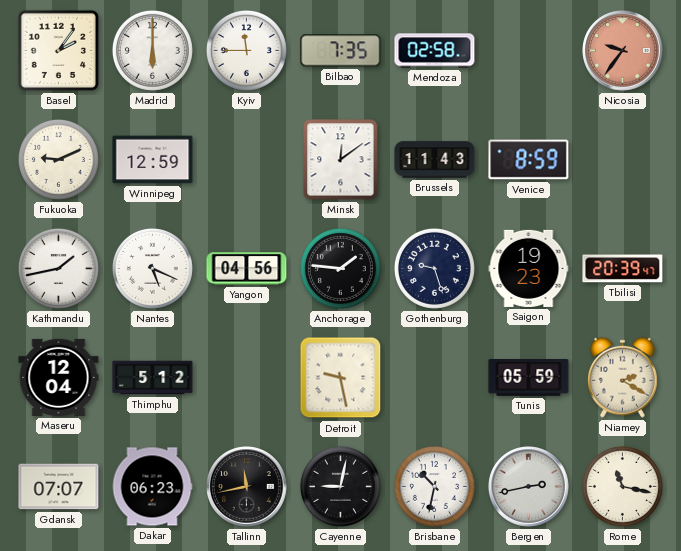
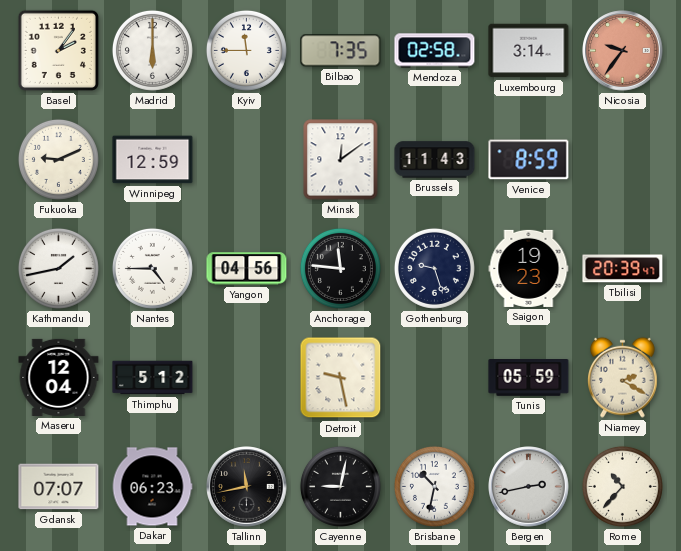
Luxembourg: none -> 3:14 (529, 51)
Nantes: 5:19 -> 4:45 (152, 268)
Anchorage: 1:46 -> 11:46 (340, 268)
Rome: 11:17 -> 10:37 (622, 486)
